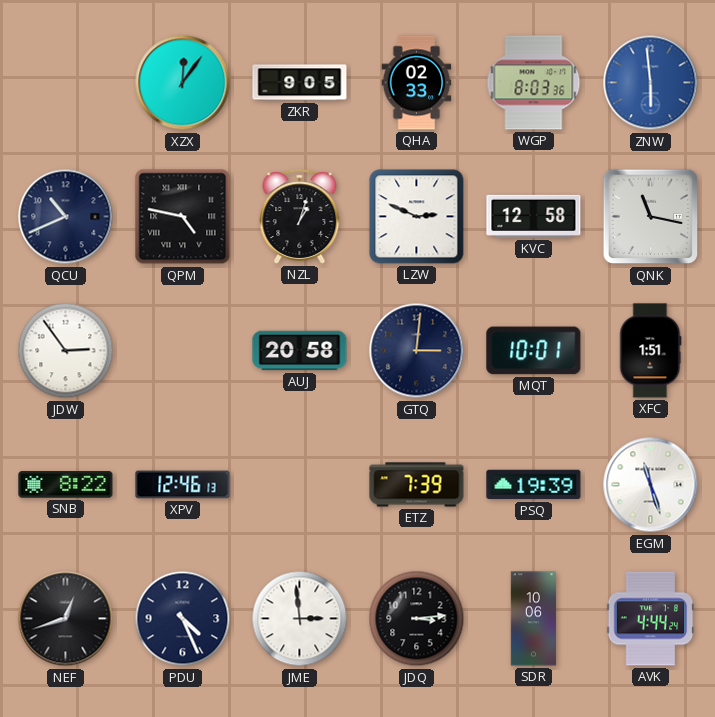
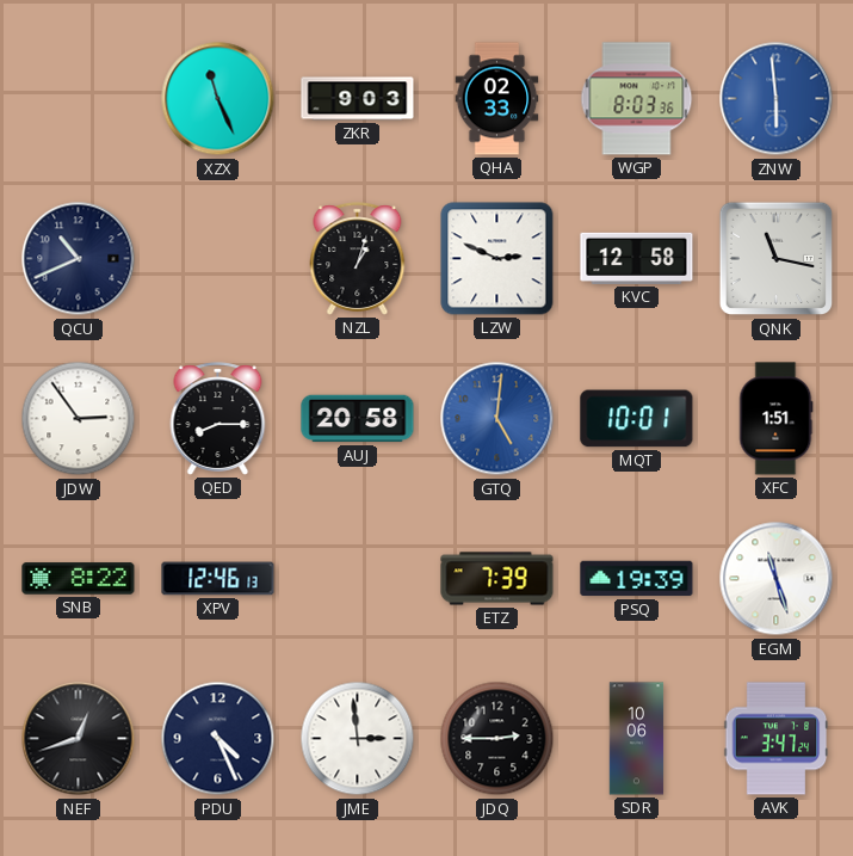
XZX: 12:06 -> 11:26 (218, 99)
ZKR: 9:05 -> 9:03 (358, 99)
QPM: 4:47 -> none (183, 217)
QED: none -> 8:15 (218, 419)
GTQ: 3:01 -> 5:01 (497, 419)
GTQ dial: navy -> blue (497, 419)
JDQ: 3:14 -> 2:45 (497, 739)
AVK: 4:44 -> 3:47 (777, 739)
